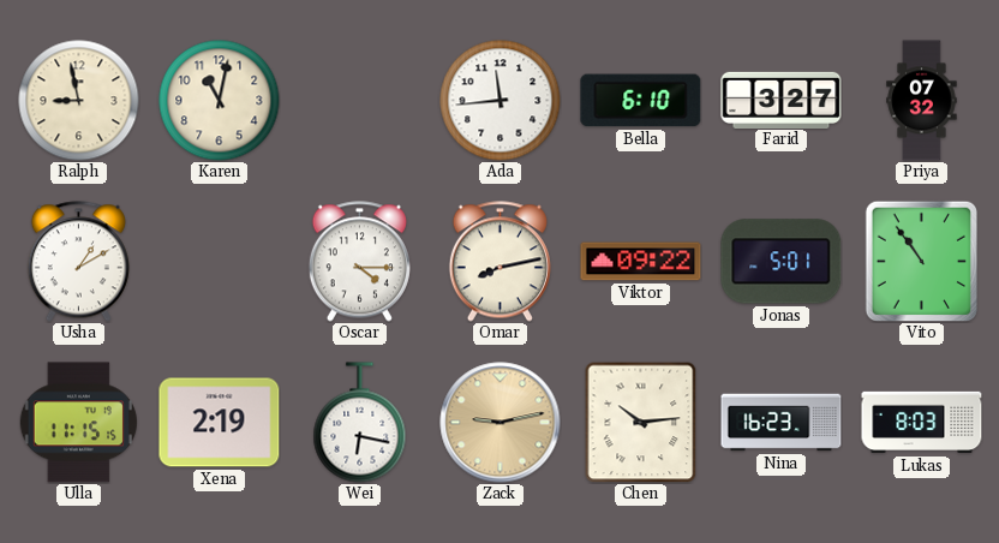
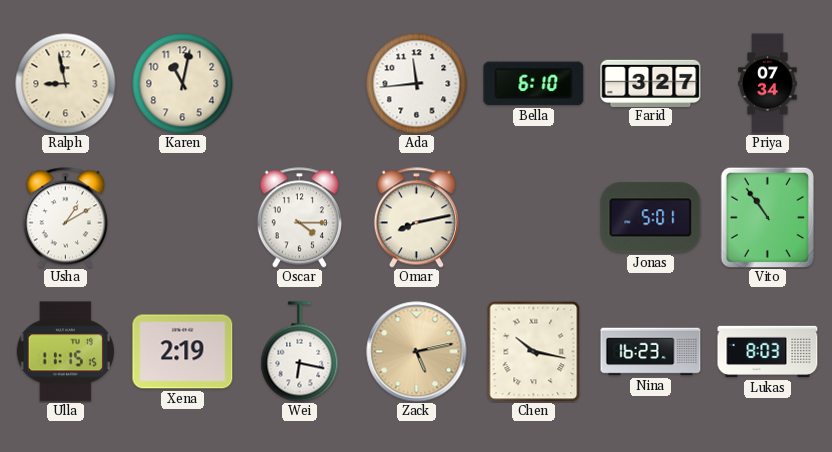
Priya: 07:32 -> 07:34 (768, 84)
Viktor: 09:22 -> none (641, 262)
Zack: 9:13 -> 5:13 (417, 352)
Chen: 10:14 -> 10:17 (534, 351)
